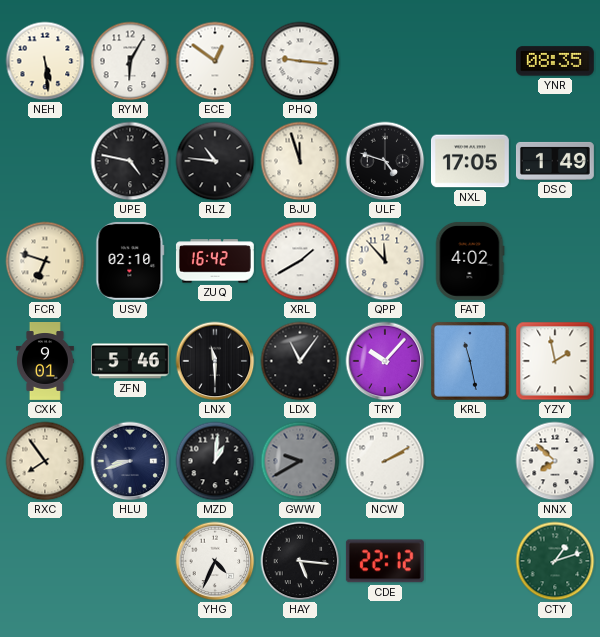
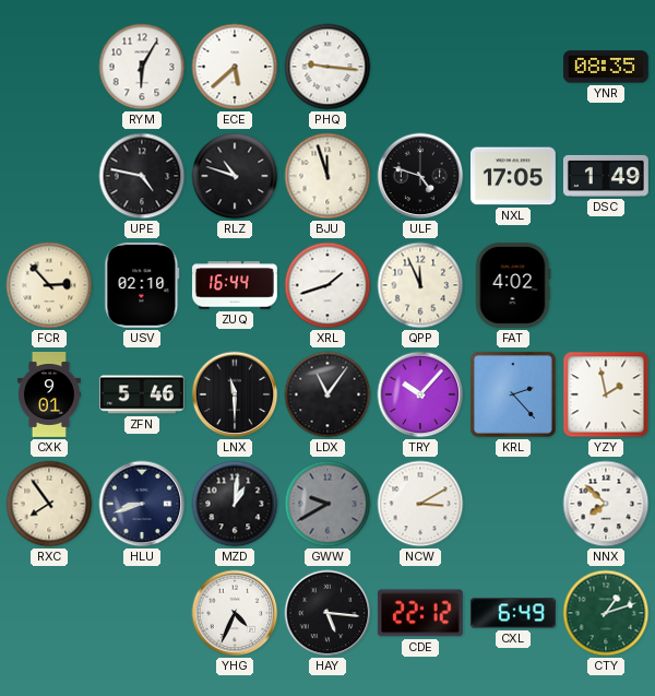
NEH: 5:29 -> none (45, 61)
ECE: 12:51 -> 5:38 (235, 67)
RLZ: 10:46 -> 10:48 (235, 176)
FCR: 6:48 -> 2:53 (49, 285)
ZUQ: 16:42 -> 16:44 (235, 285)
XRL: 1:40 -> 1:42 (327, 285)
QPP: 11:53 -> 11:56 (420, 285)
KRL: 11:28 -> 2:23 (513, 394)
NCW: 2:10 -> 3:10 (420, 504)
CXL: none -> 6:49 (513, 613)
